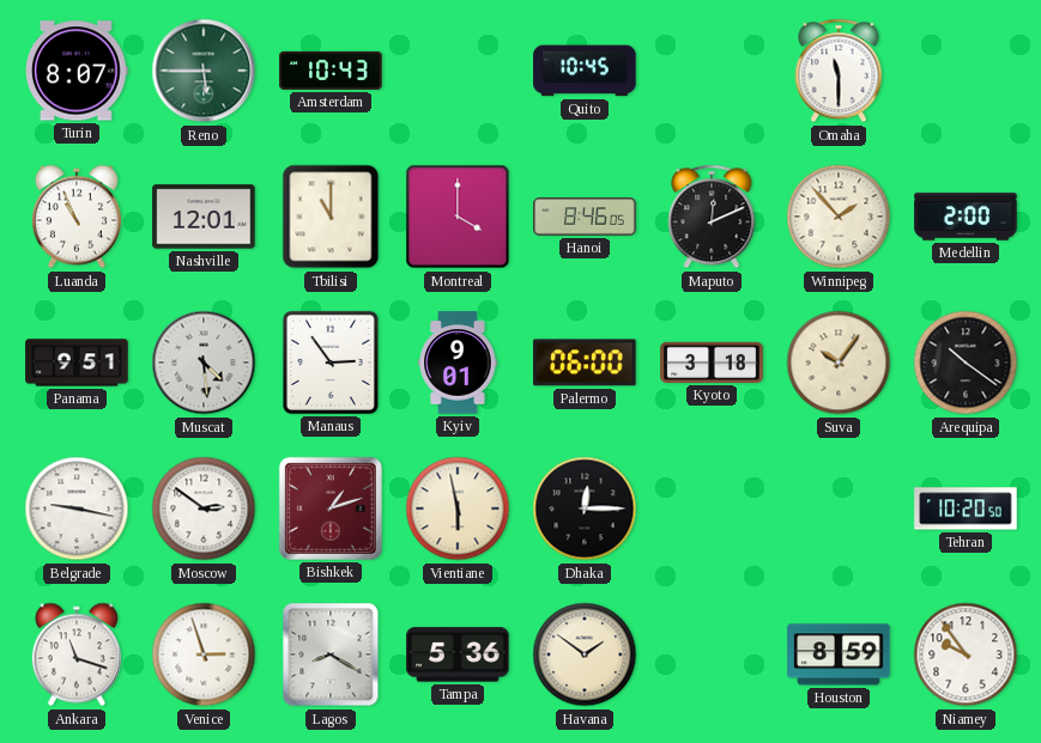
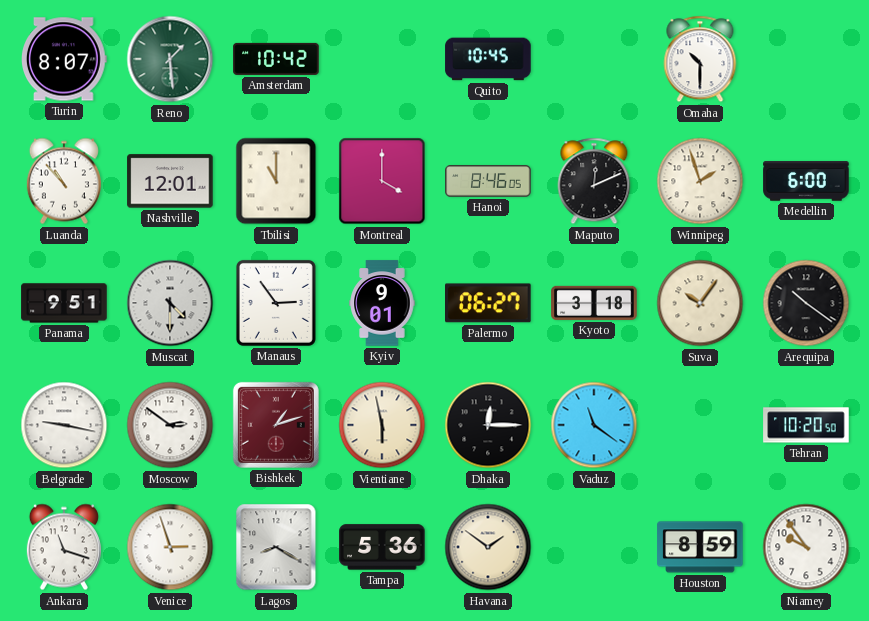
Reno: 5:45 -> 1:29 (170, 59)
Amsterdam: 10:43 -> 10:42 (276, 59)
Omaha: 11:30 -> 10:30 (700, 59)
Luanda: 10:56 -> 10:53 (64, 181)
Winnipeg: 1:53 -> 1:57 (700, 181)
Medellin: 2:00 -> 6:00 (806, 181)
Muscat: 4:29 -> 4:30 (170, 303)
Palermo: 06:00 -> 06:27 (488, 303)
Vaduz: none -> 11:21 (594, 425)
